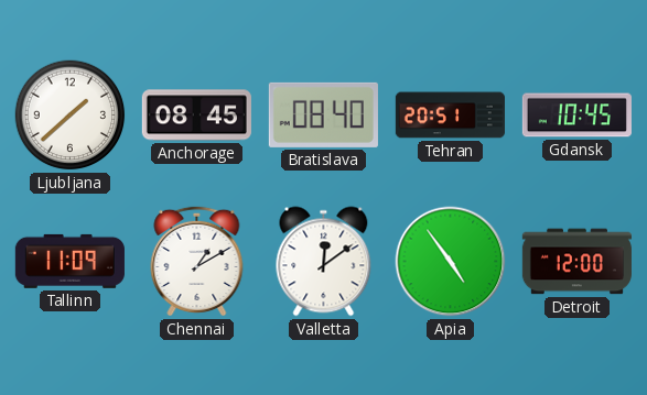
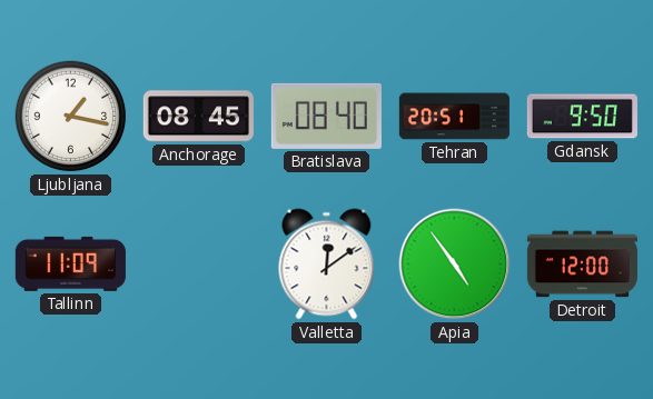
Ljubljana: 1:38 -> 1:17 (71, 117)
Gdansk: 10:45 -> 9:50 (582, 117)
Chennai: 1:10 -> none (197, 261)
